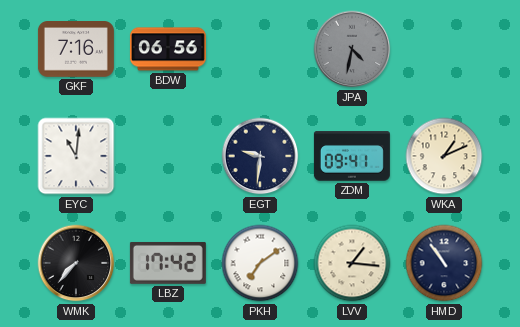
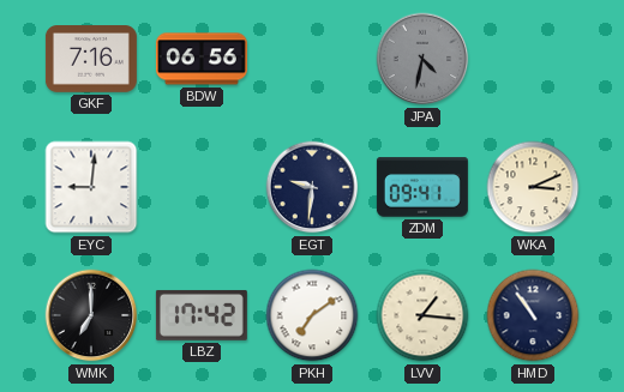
EYC: 11:01 -> 9:01 (91, 187)
WKA: 1:11 -> 3:11 (533, 187)
WMK: 7:37 -> 7:00 (91, 315)
